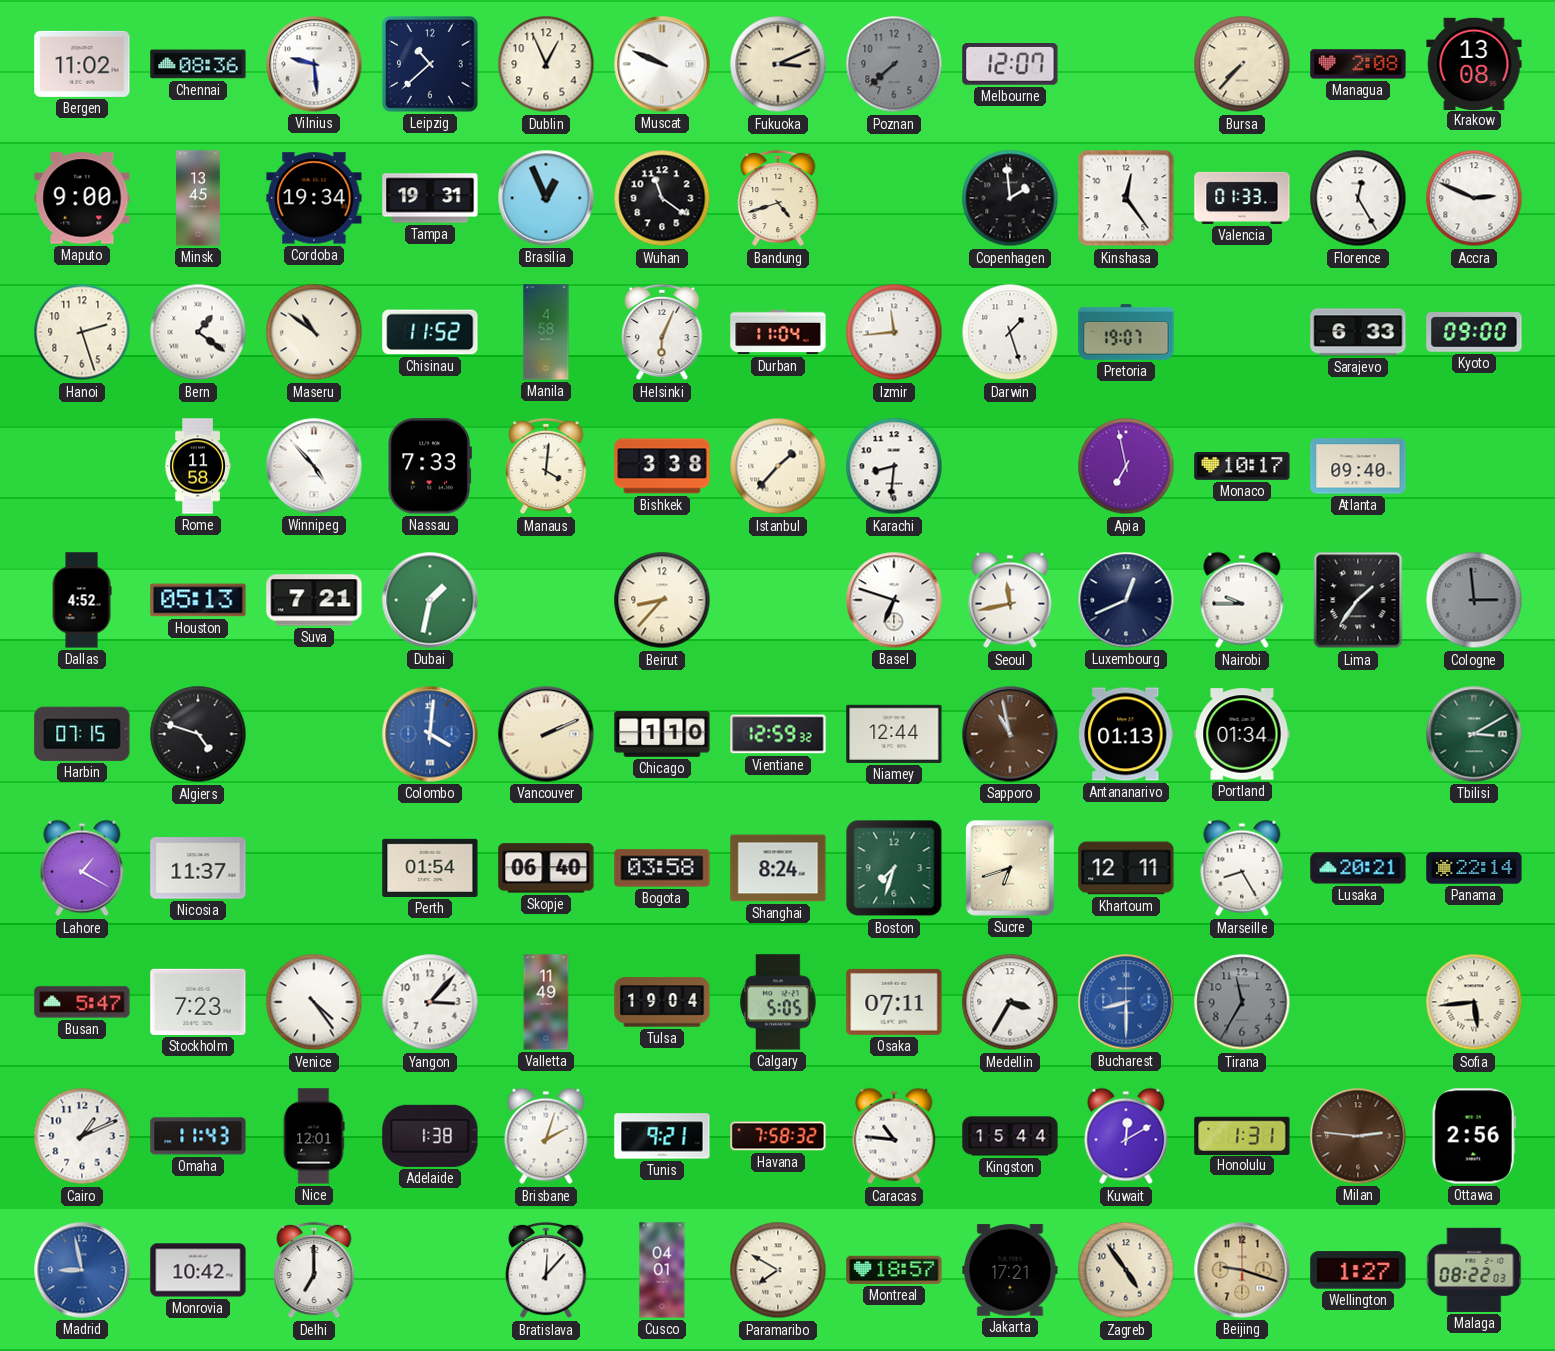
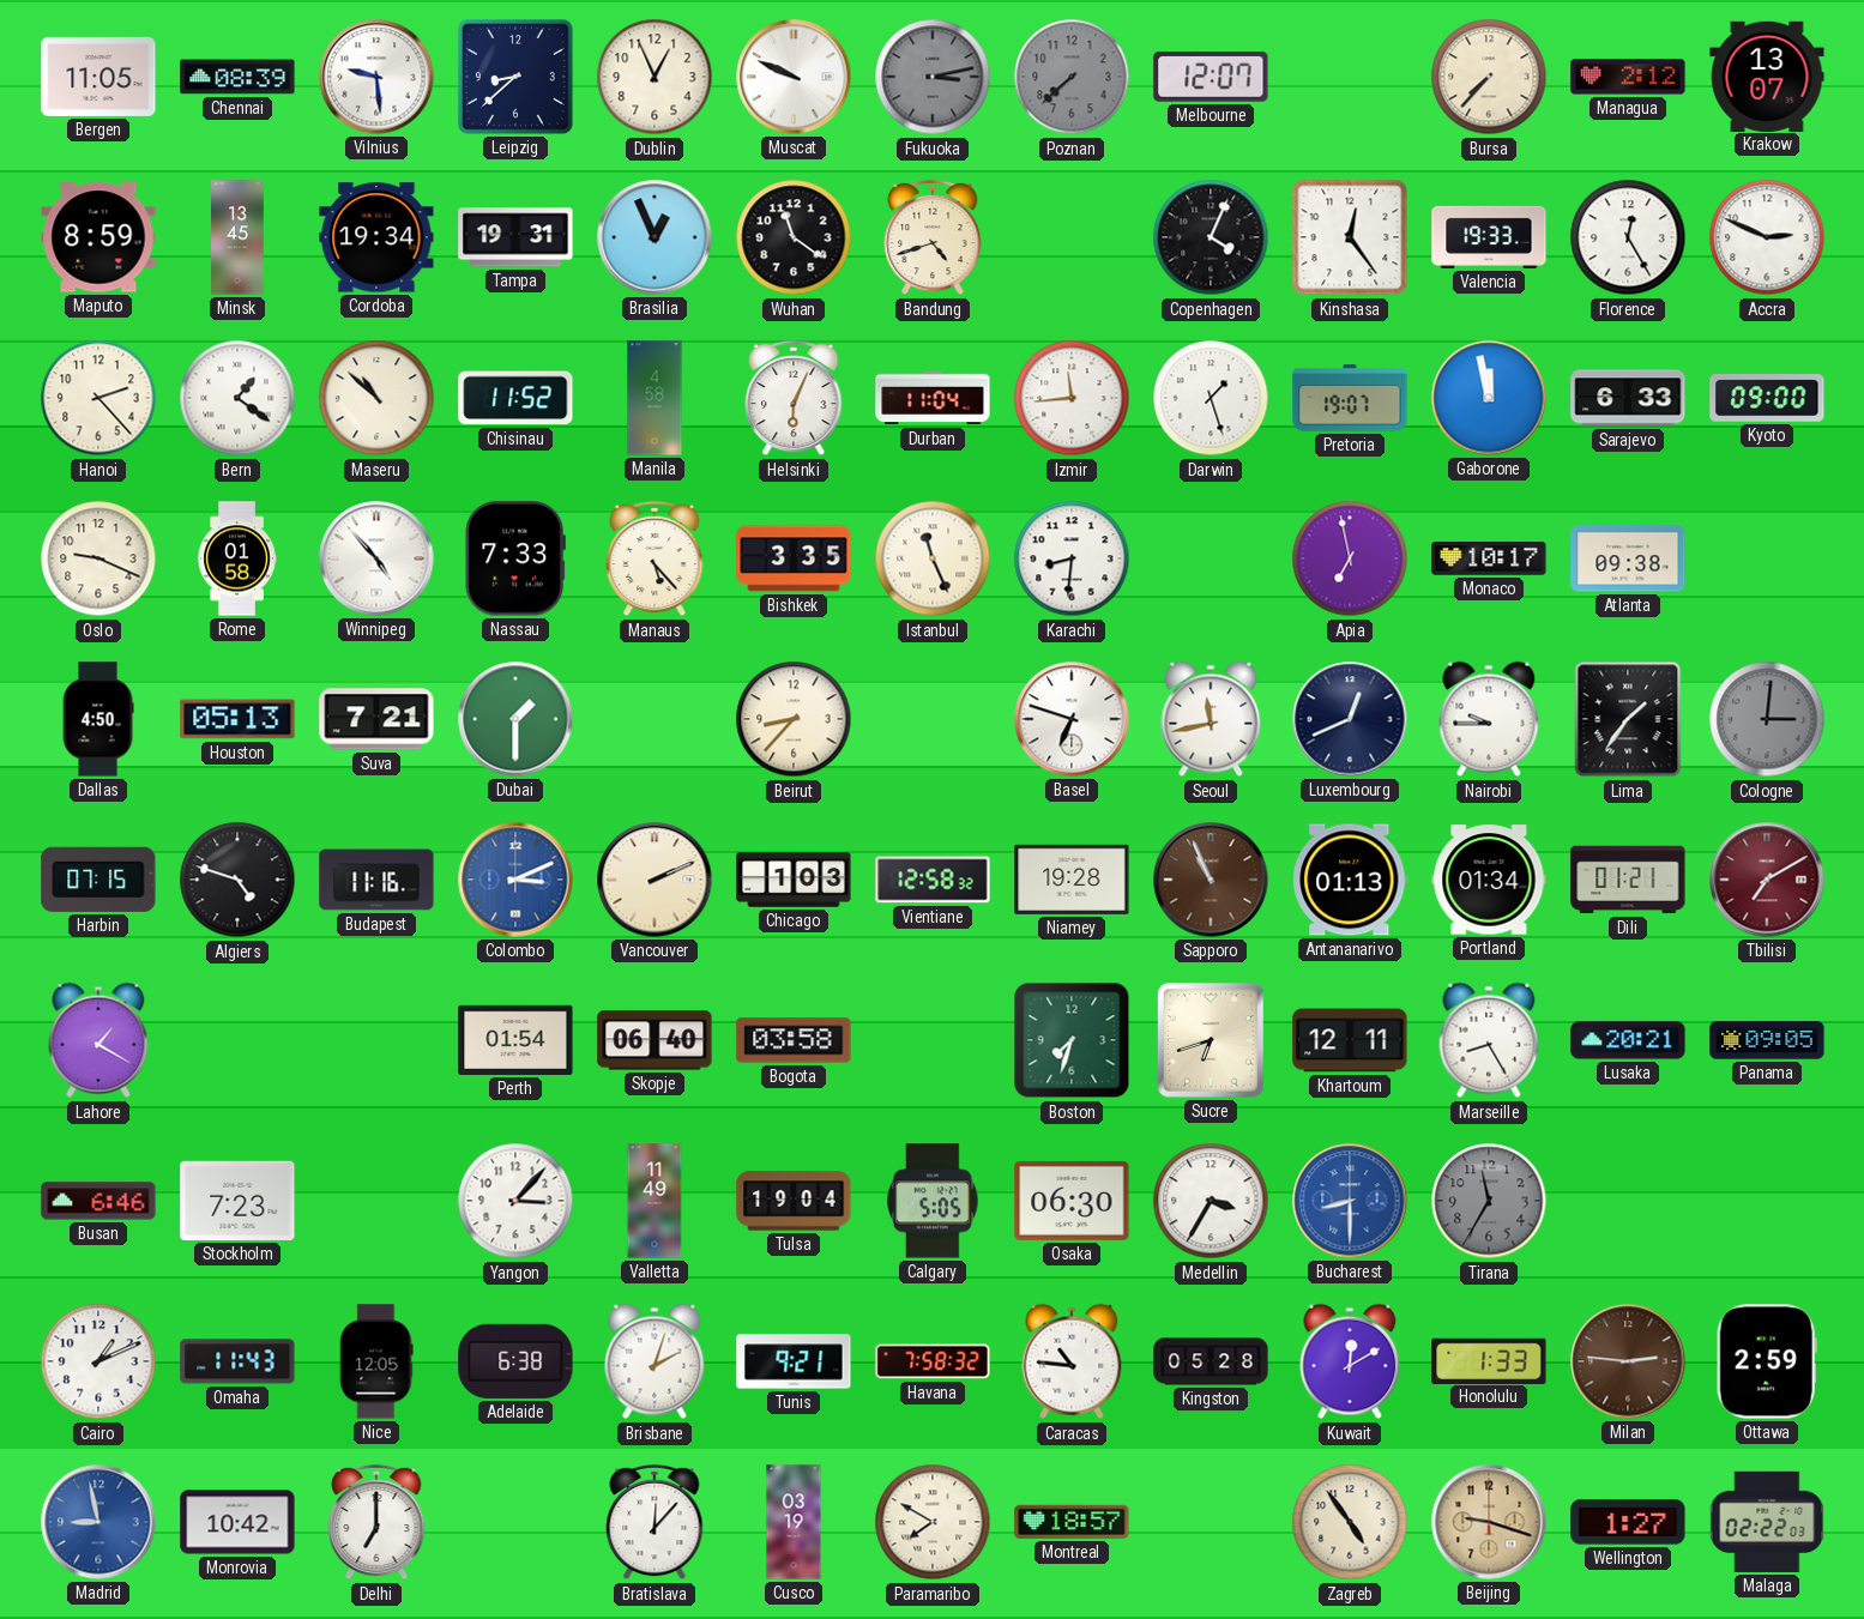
Bergen: 11:02 -> 11:05 (98, 77)
Chennai: 08:36 -> 08:39 (237, 77)
Leipzig: 10:38 -> 8:38 (515, 77)
Fukuoka: 3:11 -> 3:13 (933, 77)
Fukuoka dial: cream -> grey (933, 77)
Managua: 2:08 -> 2:12 (1628, 77)
Krakow: 13:08 -> 13:07 (1767, 75)
Maputo: 9:00 -> 8:59 (98, 237)
Copenhagen: 1:59 -> 4:04 (1211, 237)
Valencia: 01:33 -> 19:33 (1489, 237)
Hanoi: 2:27 -> 2:23 (98, 398)
Maseru: 10:51 -> 10:52 (376, 398)
Gaborone: none -> 11:58 (1489, 398)
Oslo: none -> 9:19 (98, 558)
Rome: 11:58 -> 01:58 (237, 558)
Manaus: 4:01 -> 5:23 (654, 558)
Bishkek: 3:38 -> 3:35 (794, 558)
Istanbul: 1:37 -> 11:26 (933, 558)
Atlanta: 09:40 -> 09:38 (1628, 558)
Dallas: 4:52 -> 4:50 (98, 719)
Dubai: 1:32 -> 1:30 (515, 719)
Cologne: 2:59 -> 3:01 (1767, 719)
Budapest: none -> 11:16 (376, 880)
Colombo: 4:01 -> 3:11 (515, 880)
Chicago: 1:10 -> 1:03 (794, 880)
Vientiane: 12:59 -> 12:58 (933, 880)
Niamey: 12:44 -> 19:28 (1072, 880)
Sapporo: 10:58 -> 10:56 (1211, 880)
Dili: none -> 01:21 (1628, 880)
Tbilisi: 3:10 -> 7:10 (1767, 880)
Tbilisi dial: green -> burgundy (1767, 880)
Nicosia: 11:37 -> none (198, 868)
Shanghai: 8:24 -> none (778, 868)
Panama: 22:14 -> 09:05 (1767, 1040)
Busan: 5:47 -> 6:46 (98, 1201)
Venice: 4:24 -> none (314, 1002)
Osaka: 07:11 -> 06:30 (1072, 1201)
Sofia: 5:44 -> none (1474, 1002)
Nice: 12:01 -> 12:05 (376, 1361)
Adelaide: 1:38 -> 6:38 (515, 1361)
Kingston: 15:44 -> 05:28 (1211, 1361)
Honolulu: 1:31 -> 1:33 (1489, 1360)
Ottawa: 2:56 -> 2:59 (1767, 1361)
Cusco: 04:01 -> 03:19 (794, 1522)
Jakarta: 17:21 -> none (1010, 1270)
Malaga: 08:22 -> 02:22 (1767, 1522)
